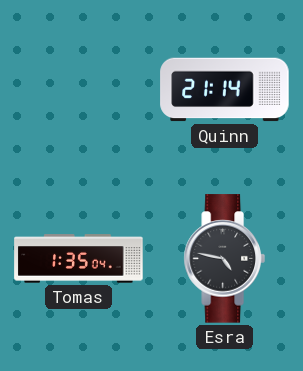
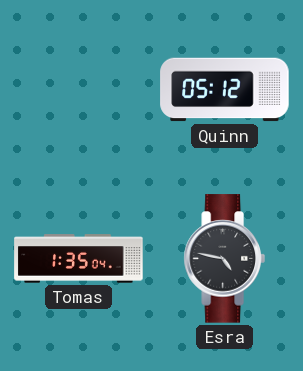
Quinn: 21:14 -> 05:12 (225, 90)
